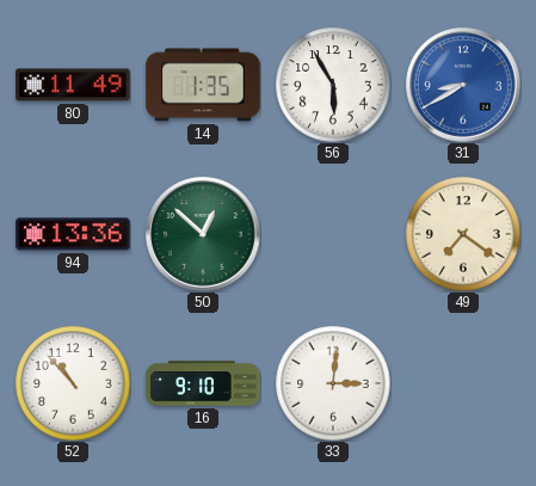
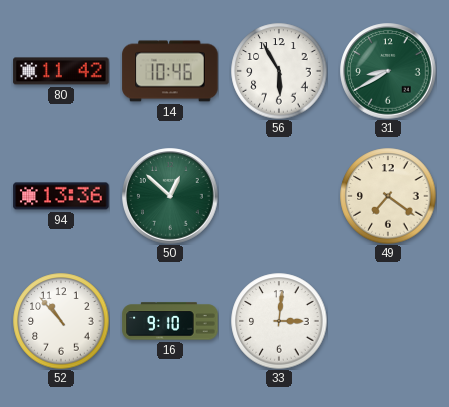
80: 11:49 -> 11:42 (61, 71)
14: 1:35 -> 10:46 (170, 71)
31 dial: blue -> green (388, 71)
